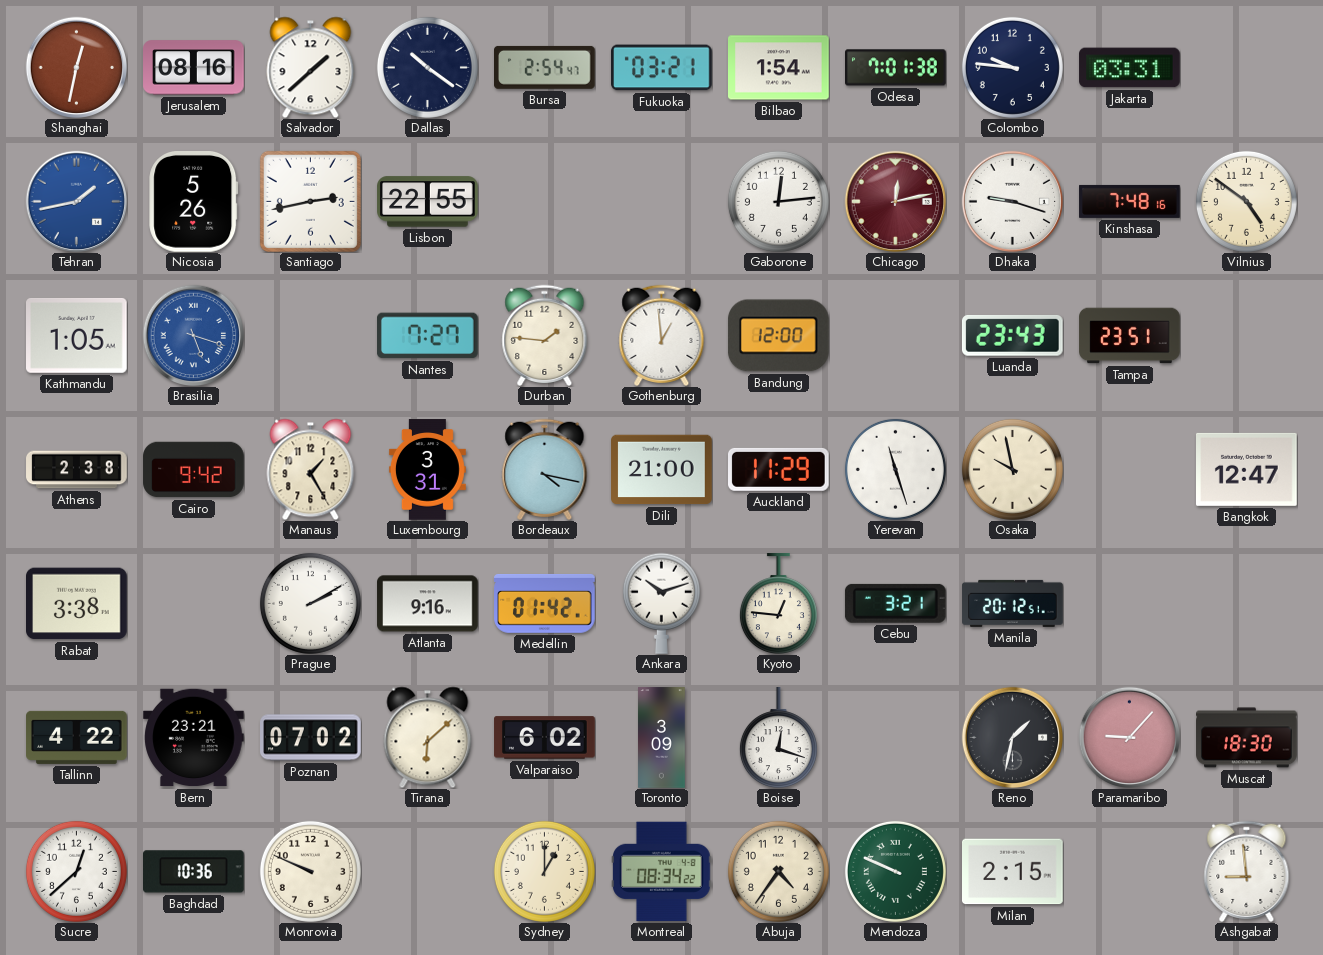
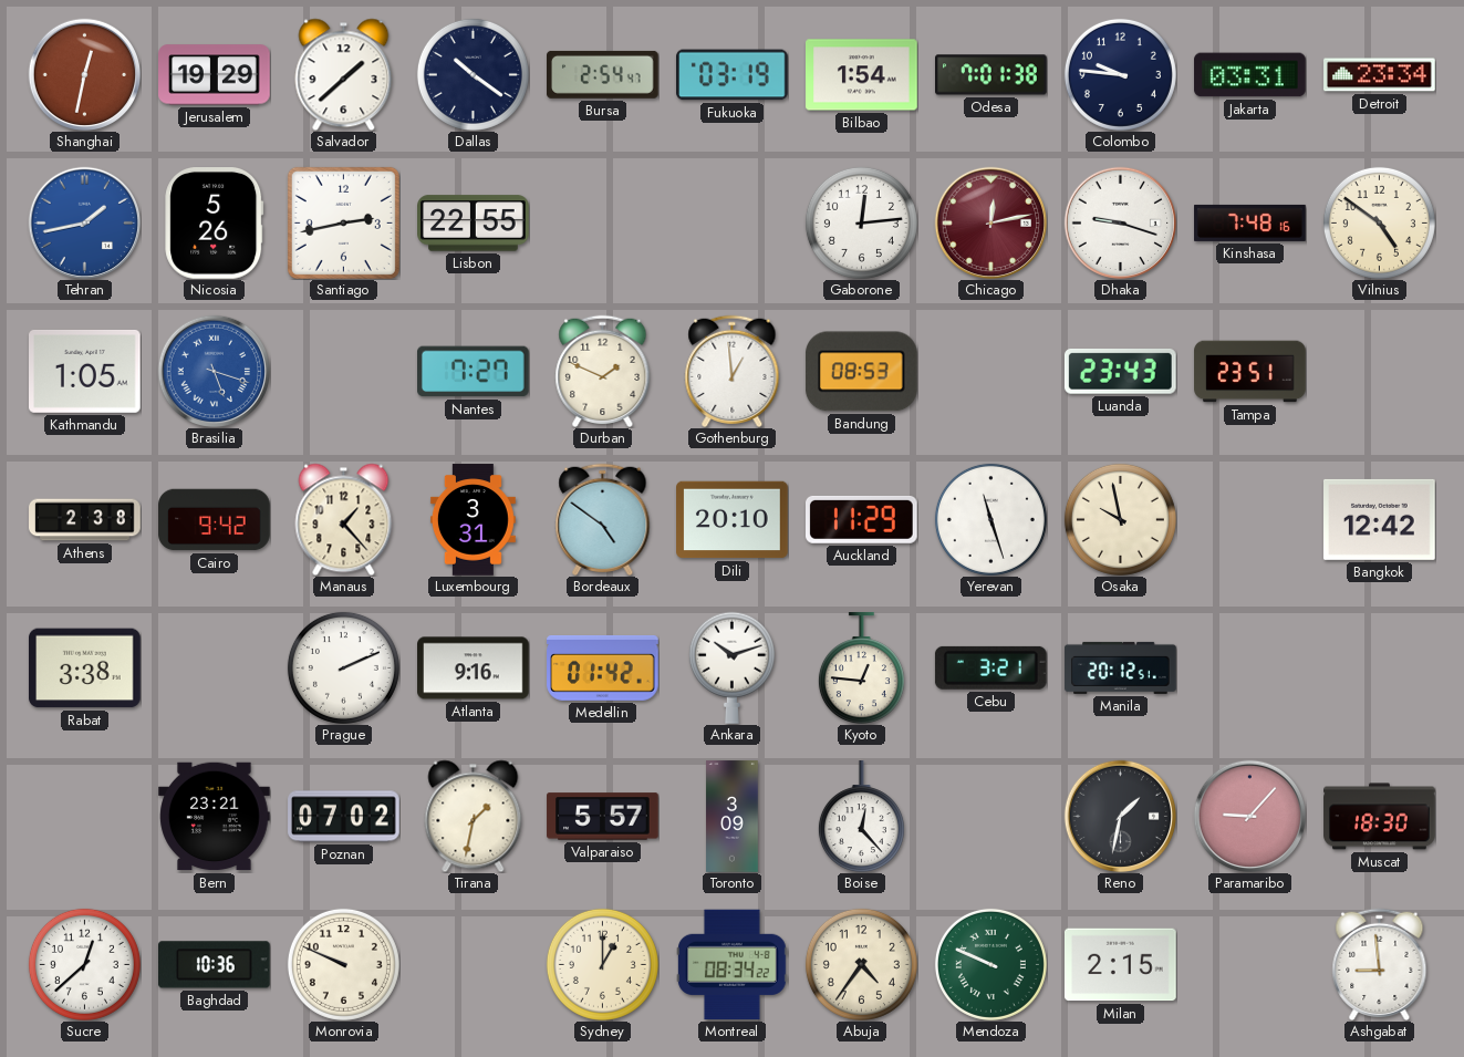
Jerusalem: 08:16 -> 19:29 (215, 75)
Fukuoka: 03:21 -> 03:19 (733, 75)
Detroit: none -> 23:34 (1380, 75)
Durban: 1:46 -> 1:49 (603, 371)
Bandung: 12:00 -> 08:53 (862, 372)
Manaus: 1:25 -> 1:23 (344, 519)
Bordeaux: 4:17 -> 4:51 (603, 519)
Dili: 21:00 -> 20:10 (733, 520)
Bangkok: 12:47 -> 12:42 (1380, 519)
Prague: 2:10 -> 2:11 (343, 667)
Tallinn: 4:22 -> none (77, 737)
Tirana: 6:08 -> 1:32 (474, 816)
Valparaiso: 6:02 -> 5:57 (603, 817)
Boise: 12:18 -> 12:23 (861, 817)
